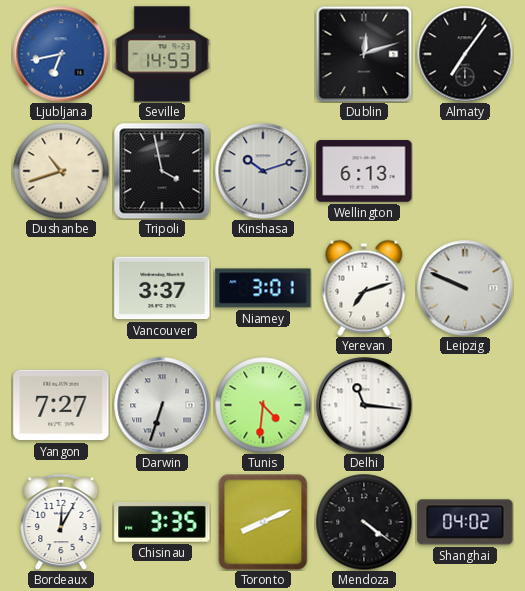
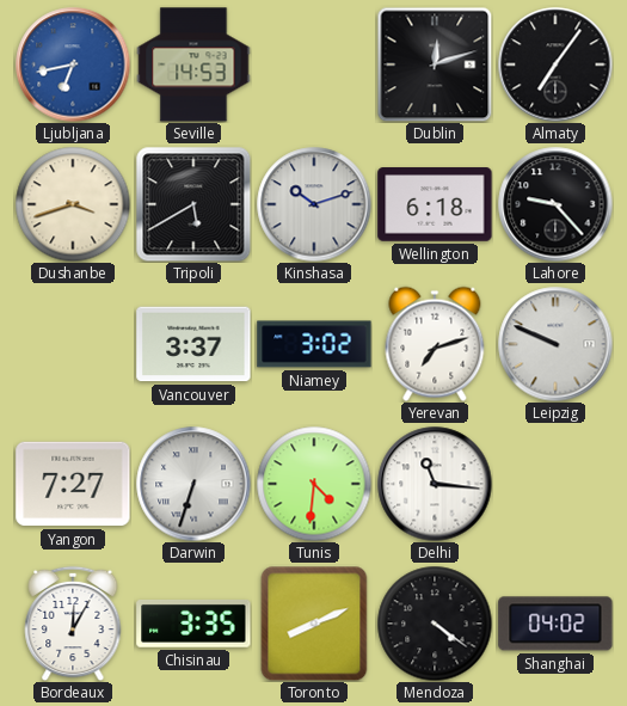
Dushanbe: 10:42 -> 3:42 (73, 204)
Tripoli: 3:58 -> 5:40 (193, 204)
Wellington: 6:13 -> 6:18 (435, 204)
Lahore: none -> 9:23 (555, 204)
Niamey: 3:01 -> 3:02 (314, 344)
